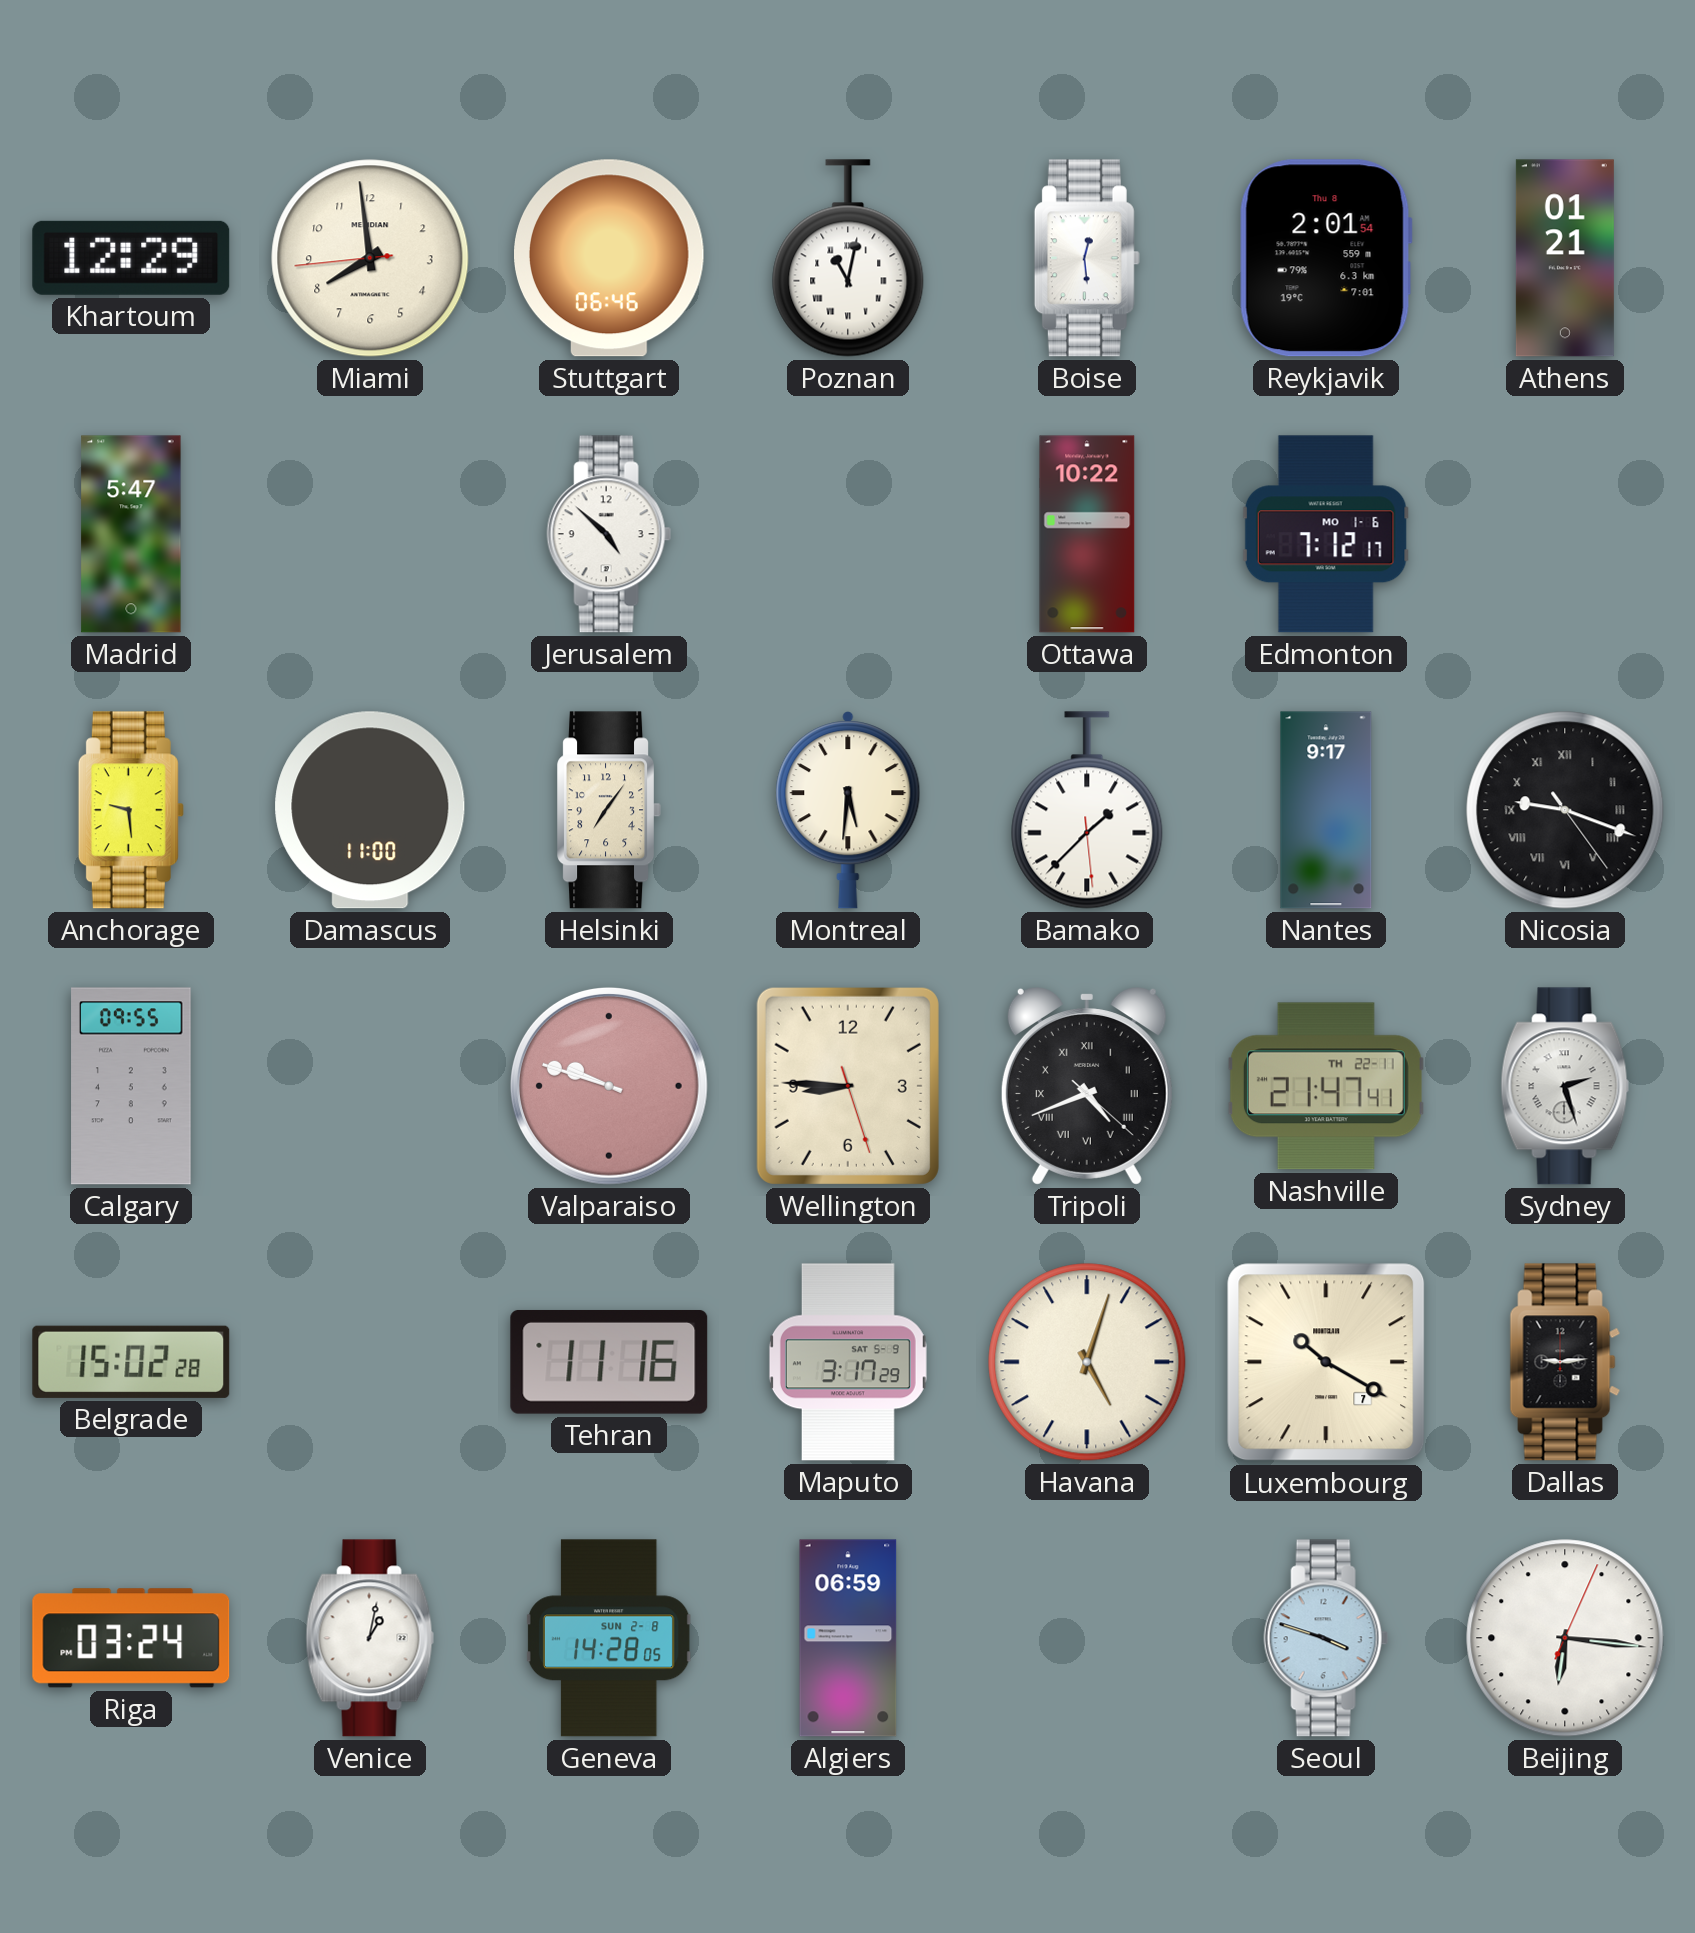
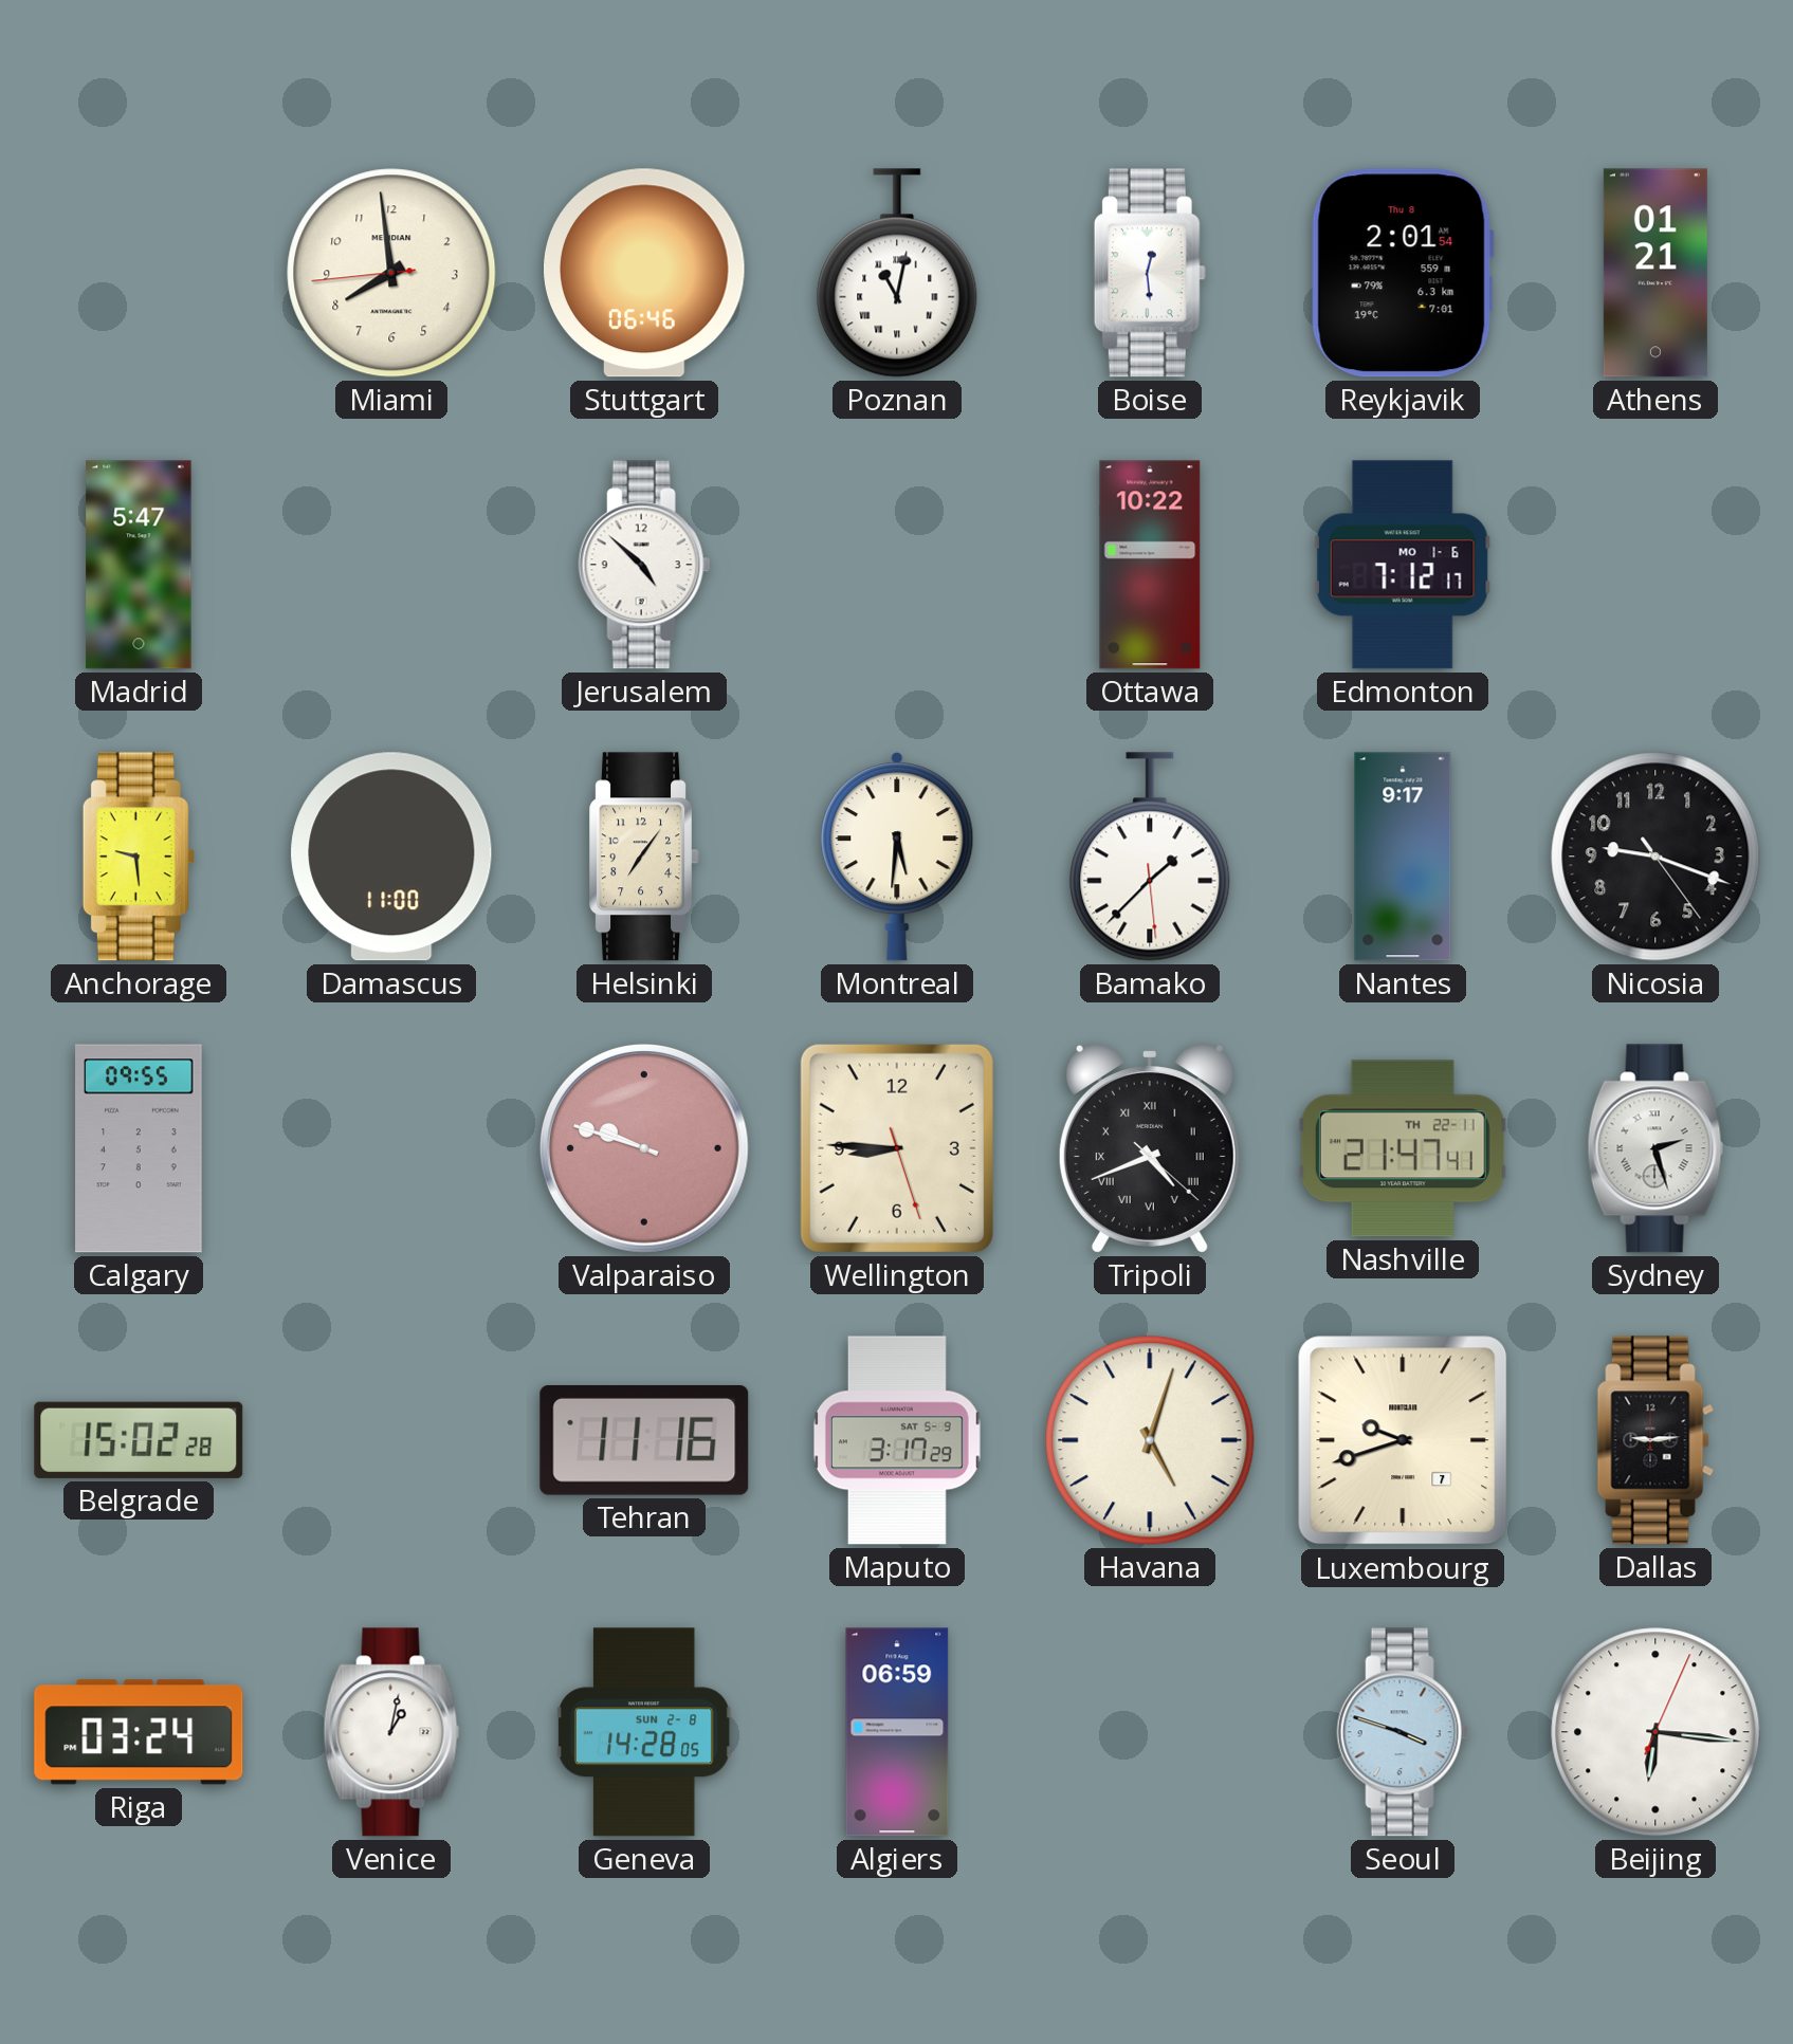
Khartoum: 12:29 -> none (131, 258)
Nicosia numerals: Roman -> Arabic (1655, 857)
Luxembourg: 10:20 -> 9:42 (1403, 1440)
